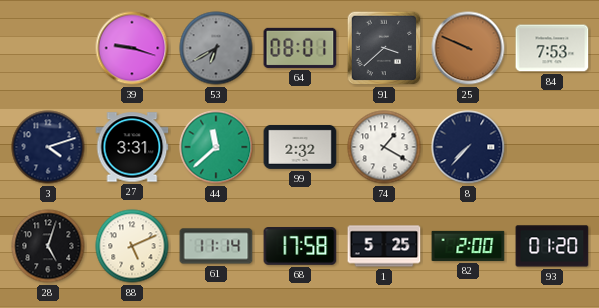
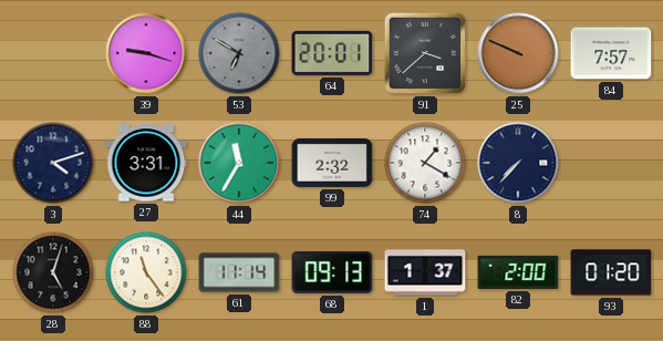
53: 6:40 -> 6:50 (239, 53)
64: 08:01 -> 20:01 (332, 53)
84: 7:53 -> 7:57 (611, 53)
44: 11:38 -> 11:35 (239, 163)
88: 5:11 -> 11:24 (146, 272)
68: 17:58 -> 09:13 (332, 273)
1: 5:25 -> 1:37 (425, 272)
